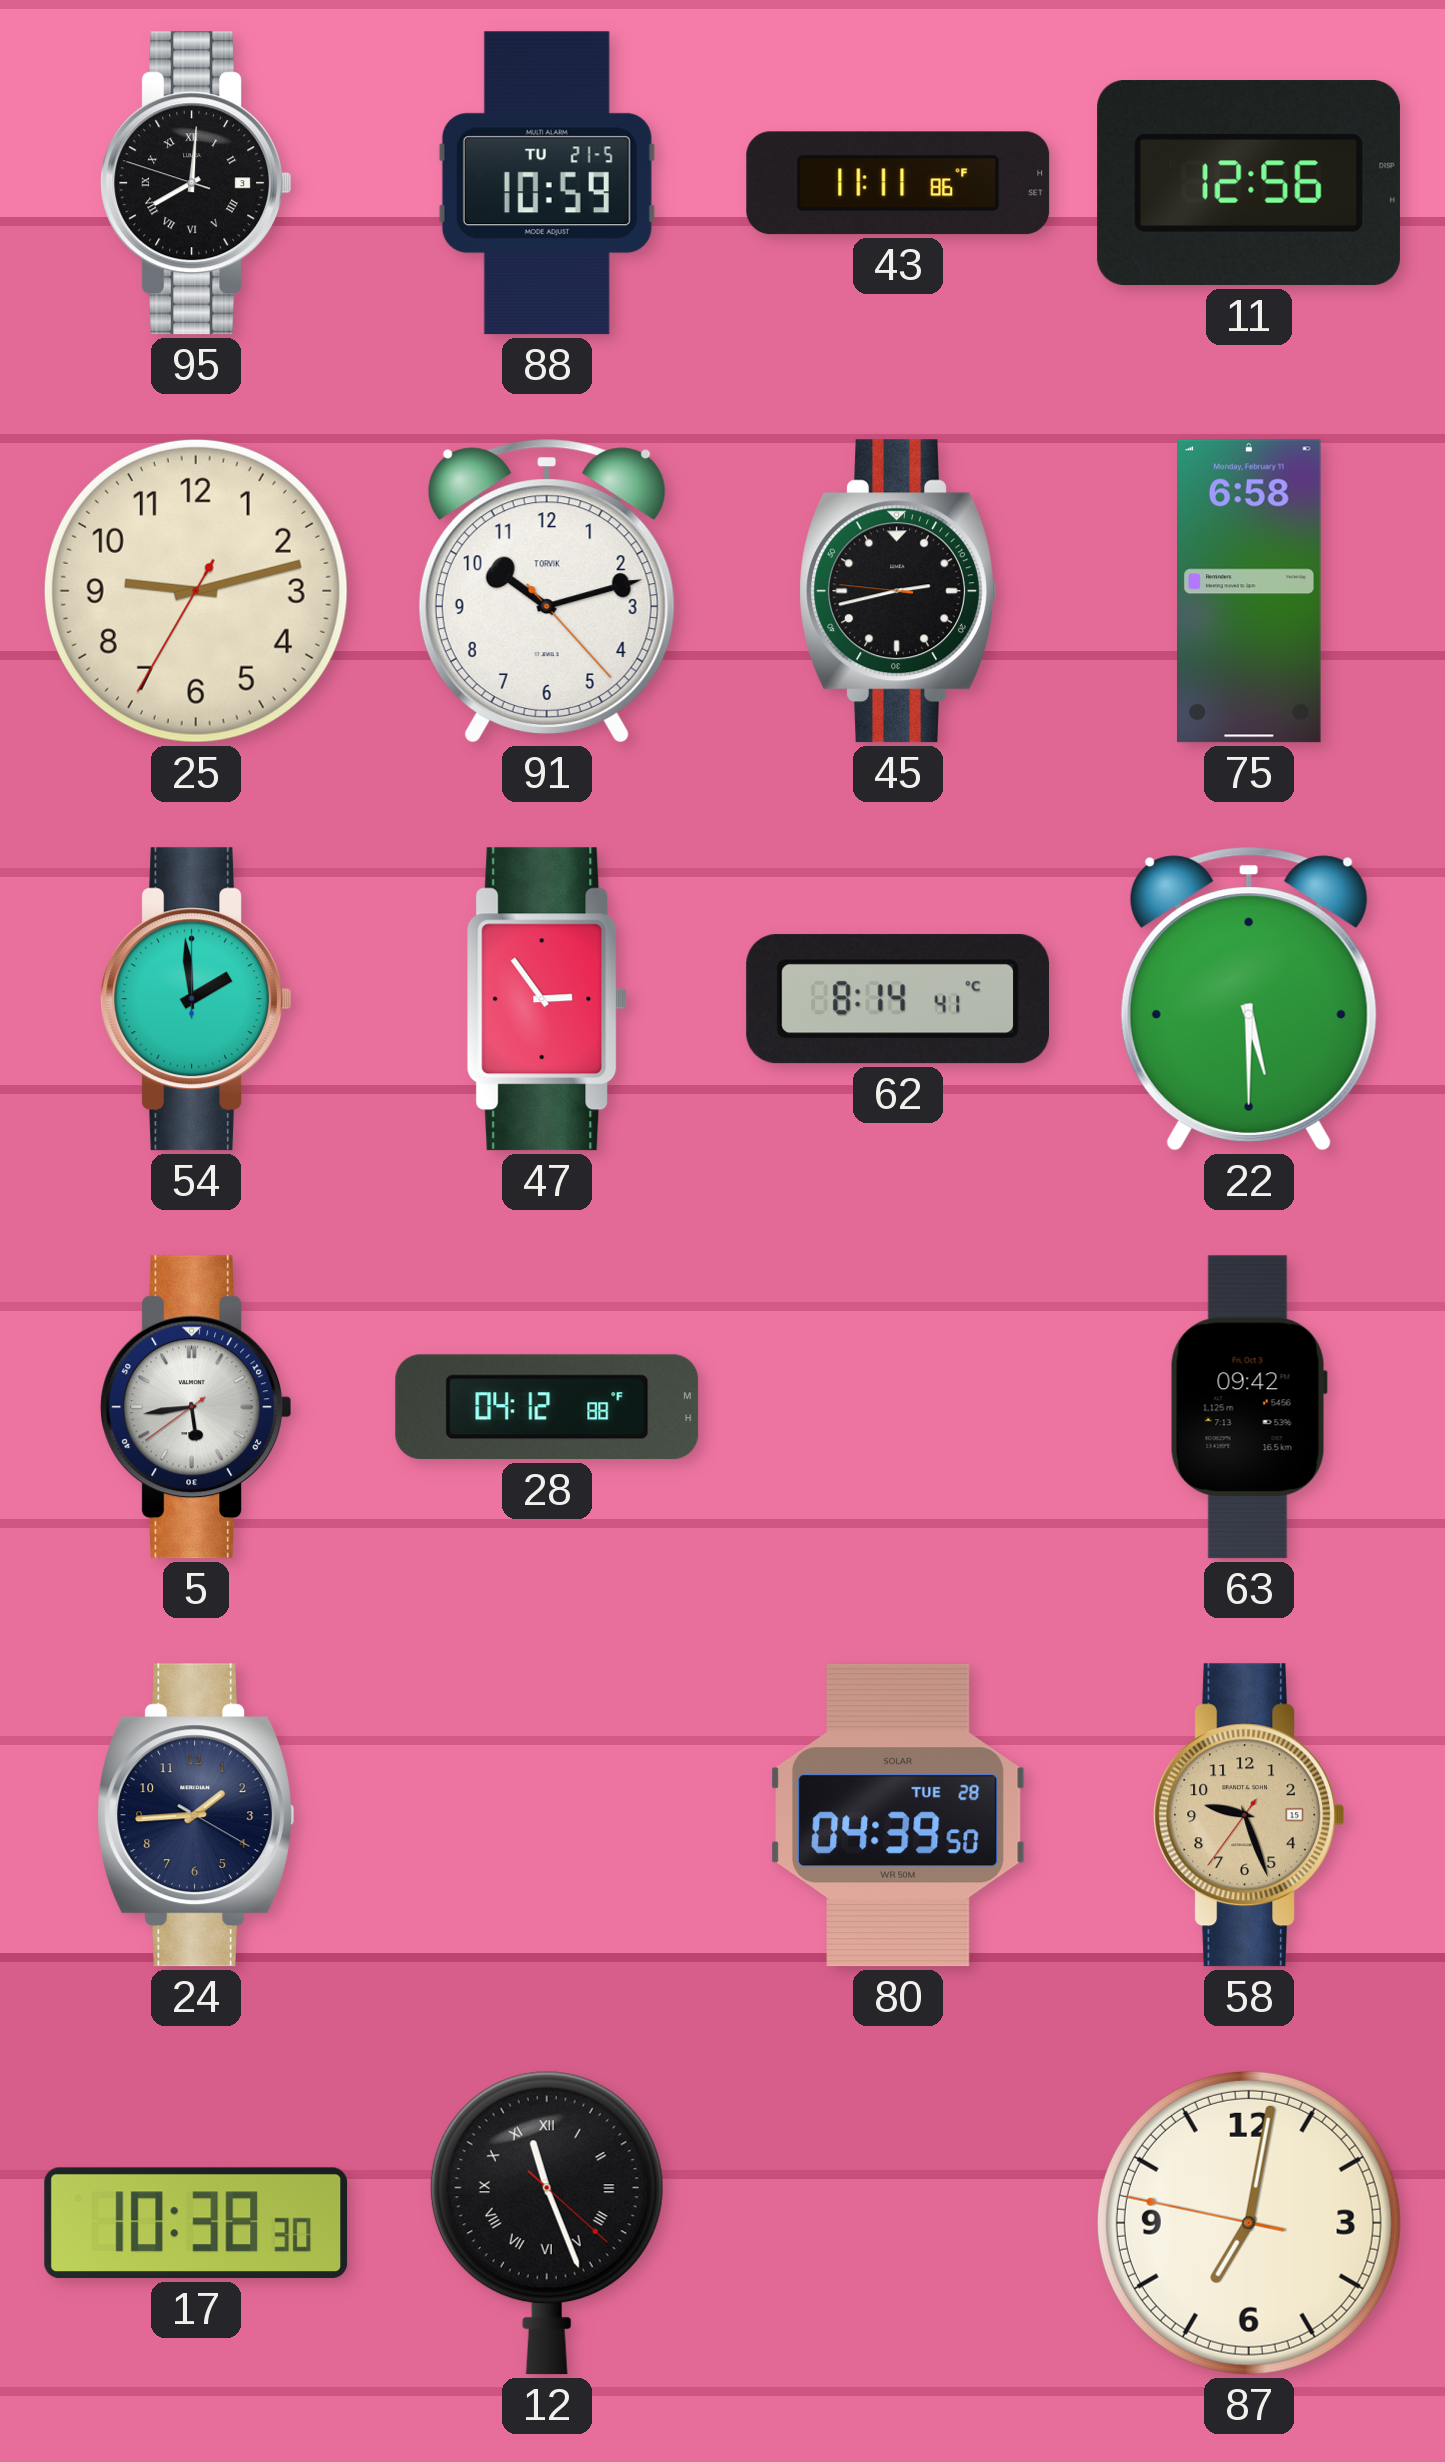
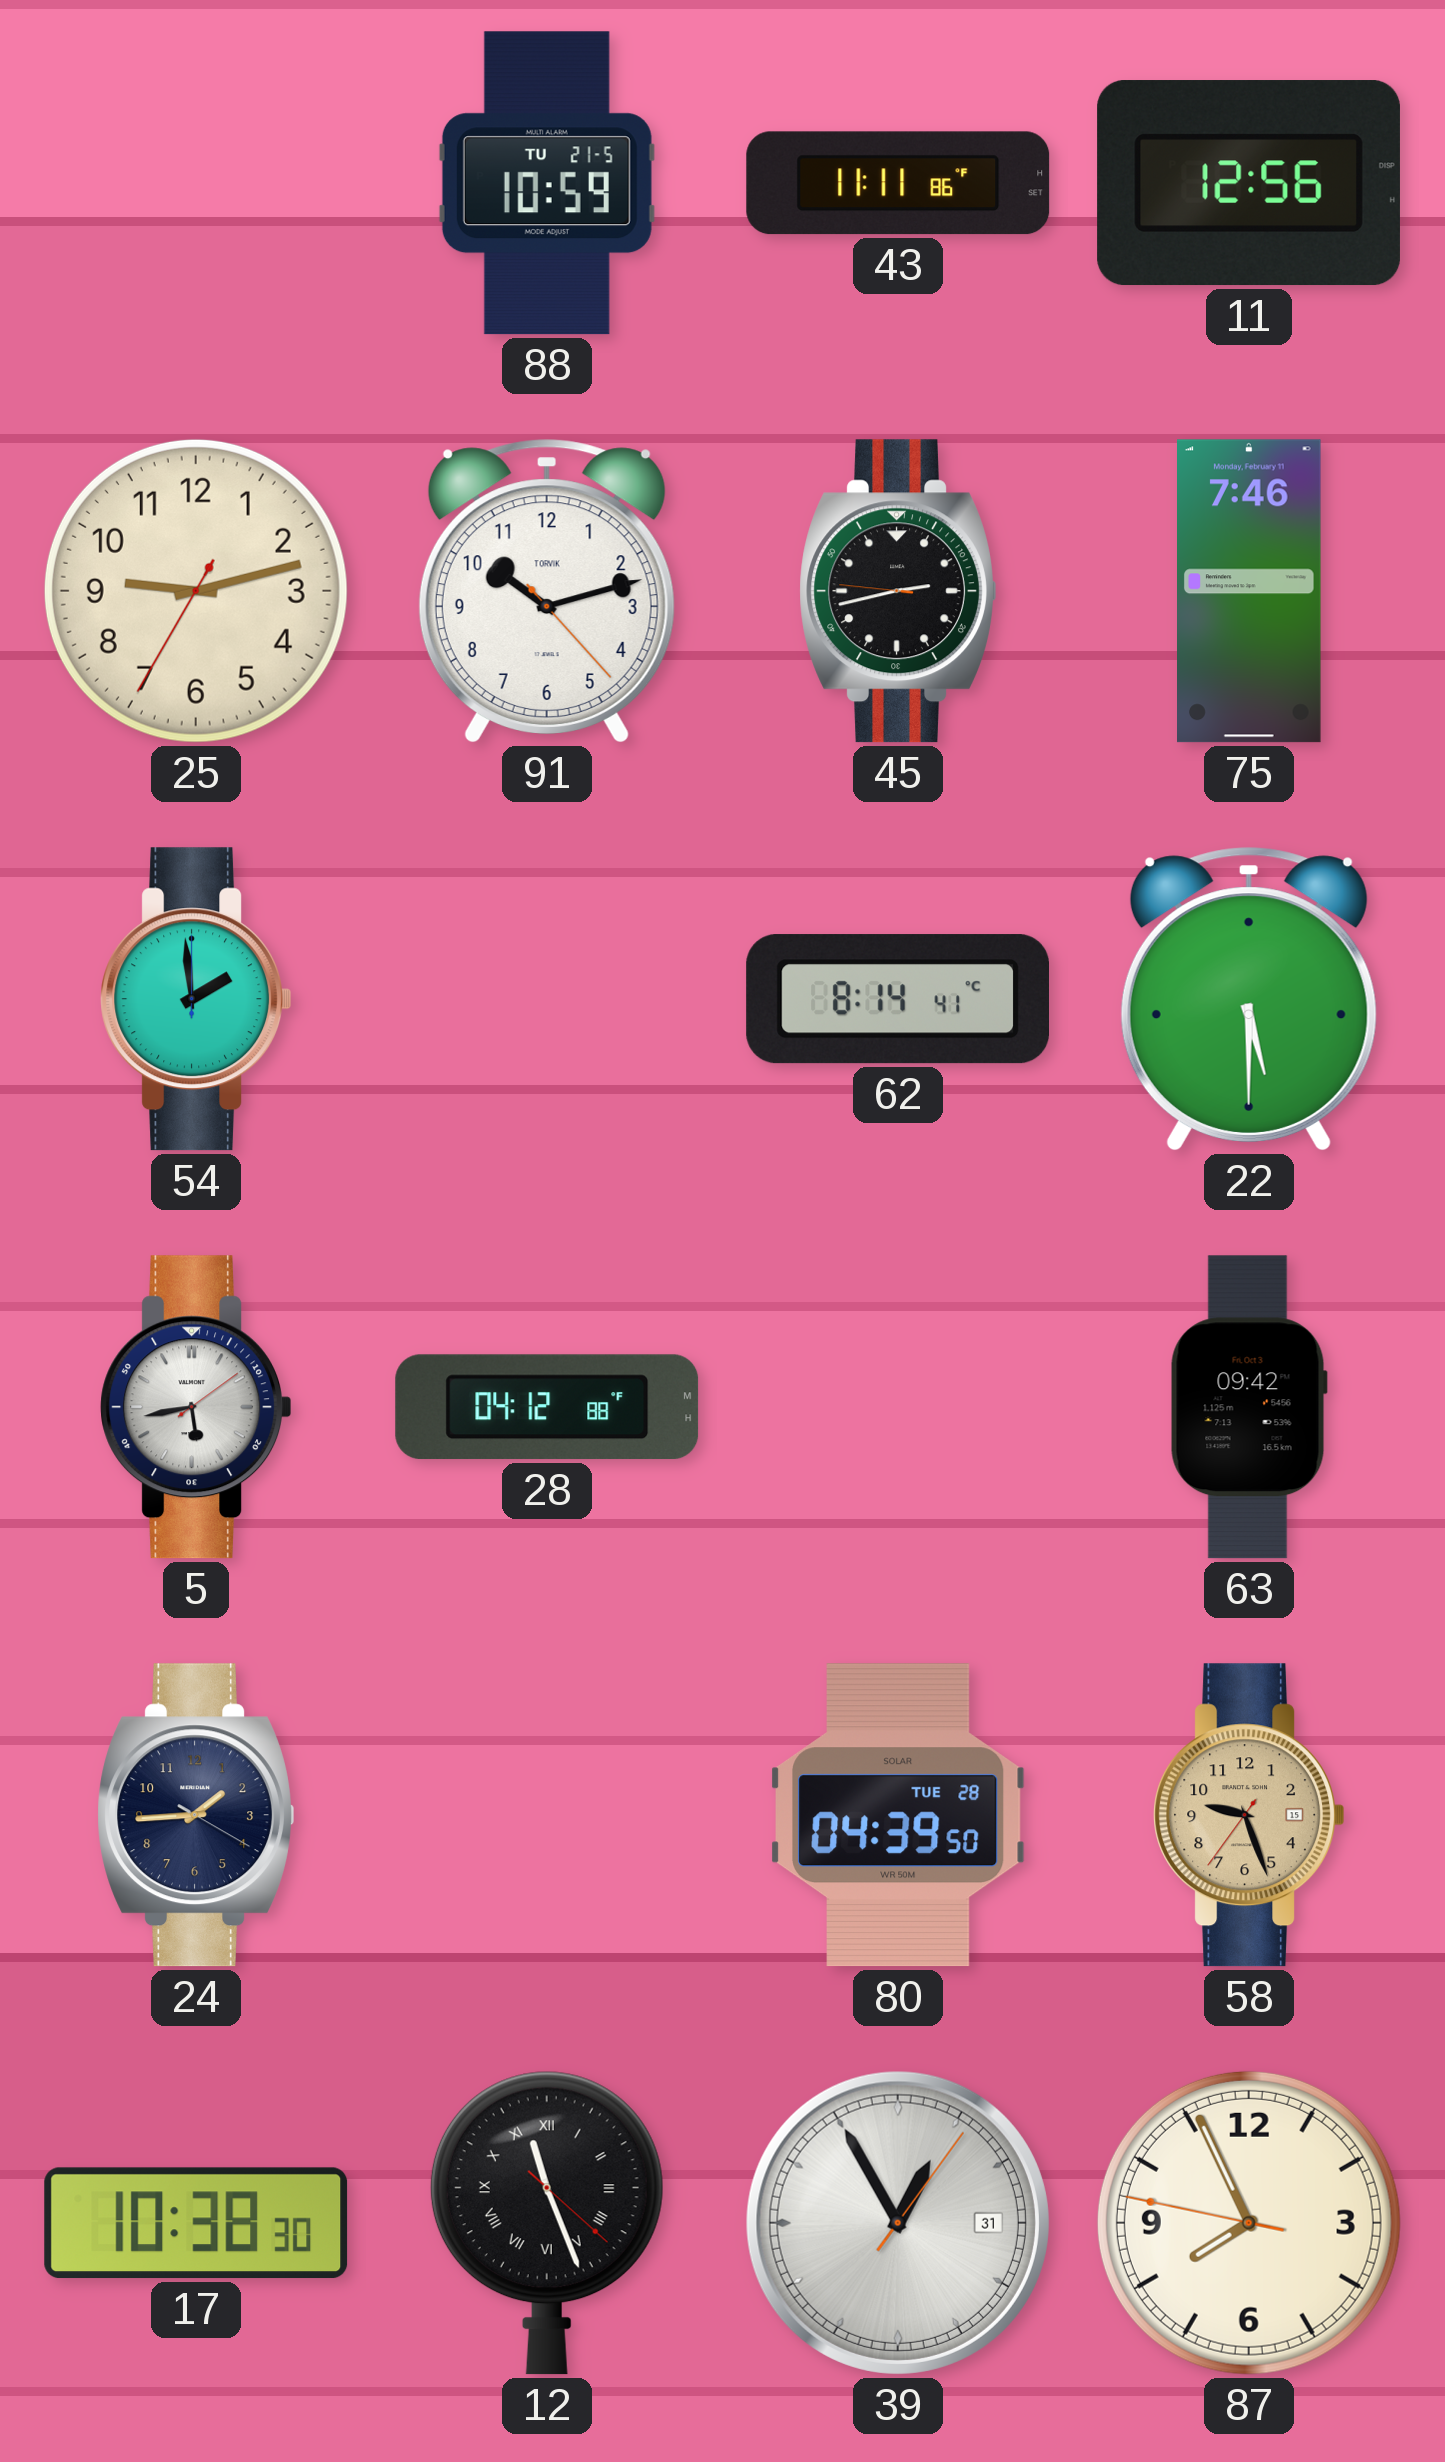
95: 8:00 -> none (195, 183)
75: 6:58 -> 7:46 (1250, 591)
47: 2:54 -> none (547, 999)
5: 5:43:39 -> 5:43:09 (195, 1407)
39: none -> 12:55 (898, 2223)
87: 7:01 -> 7:55 (1249, 2223)
